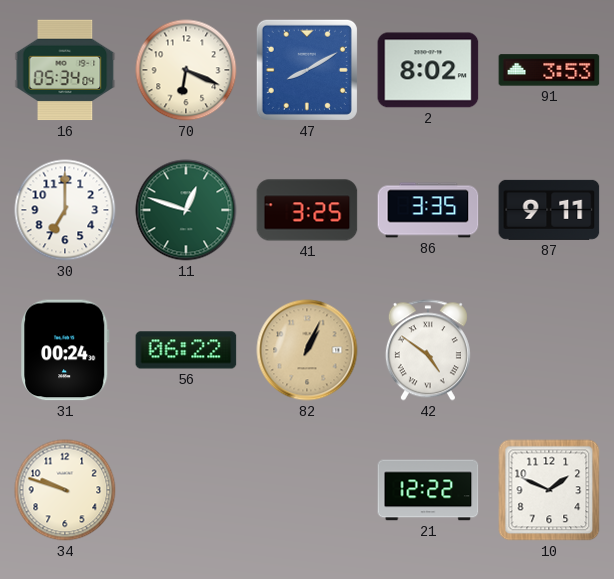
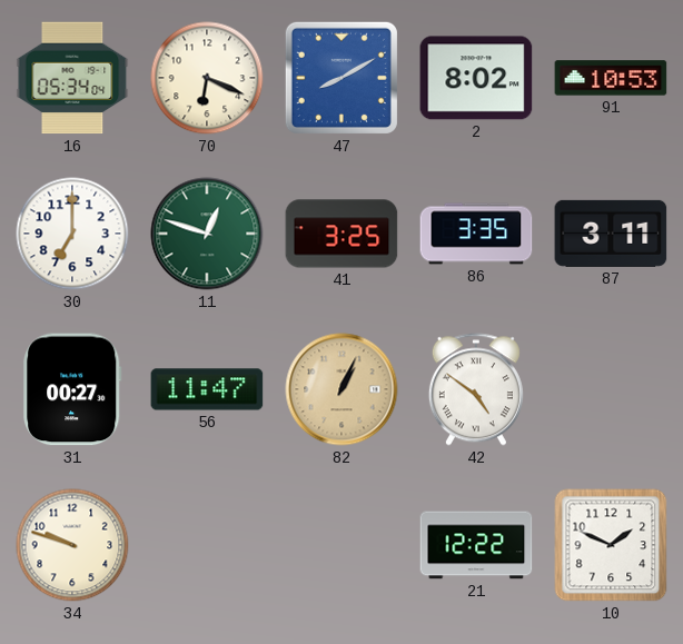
91: 3:53 -> 10:53 (611, 78)
87: 9:11 -> 3:11 (611, 234)
31: 00:24 -> 00:27 (72, 389)
56: 06:22 -> 11:47 (207, 389)
